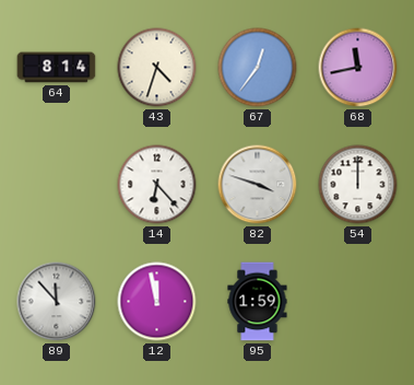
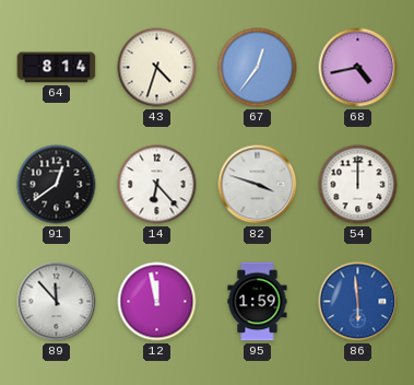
68: 11:43 -> 4:43 (358, 68)
91: none -> 12:39 (57, 185)
86: none -> 5:59 (358, 302)
